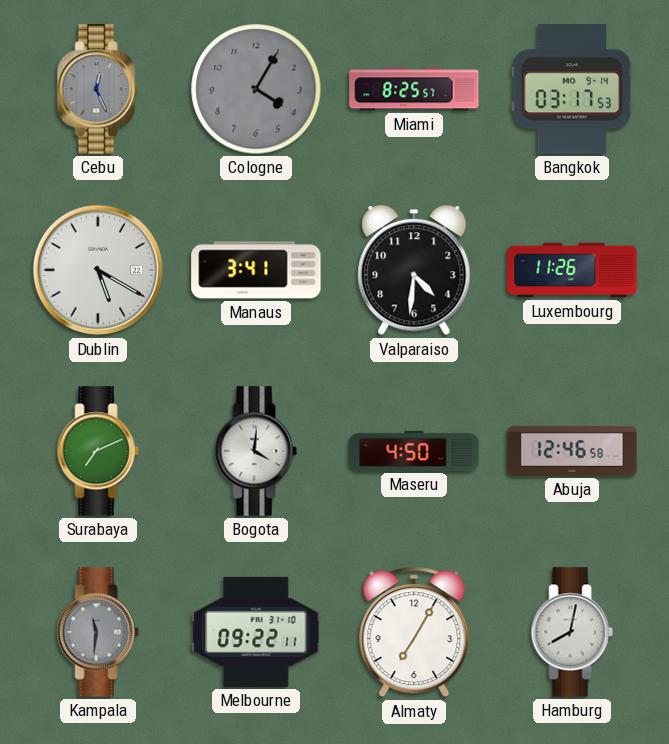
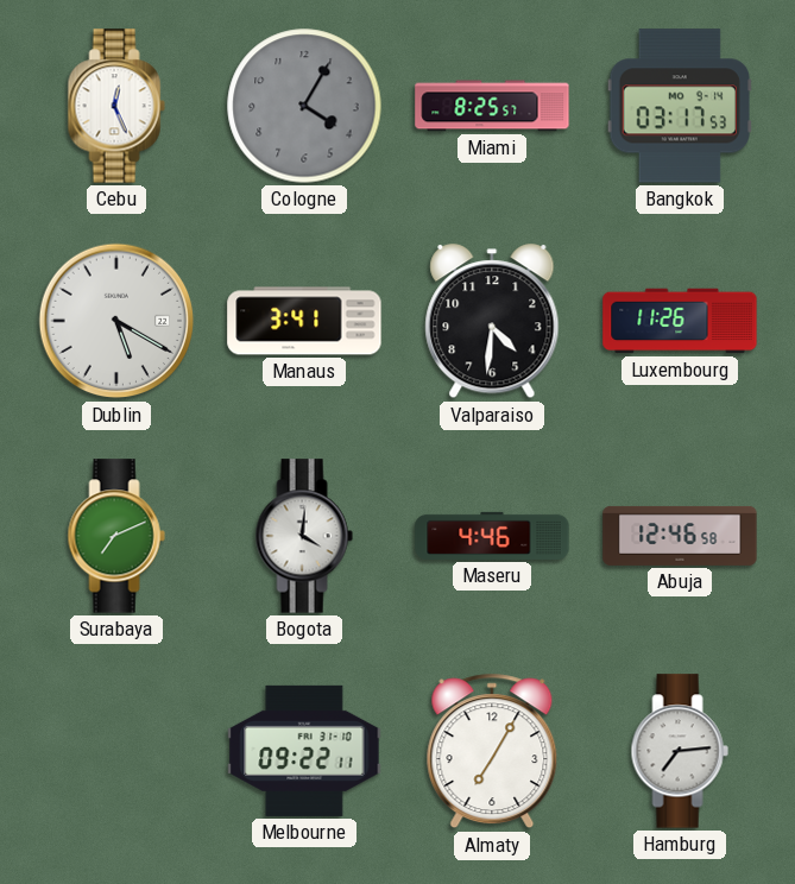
Cebu dial: grey -> white (116, 106)
Maseru: 4:50 -> 4:46 (492, 536)
Kampala: 11:31 -> none (98, 632)
Hamburg: 8:02 -> 7:14 (680, 751)
